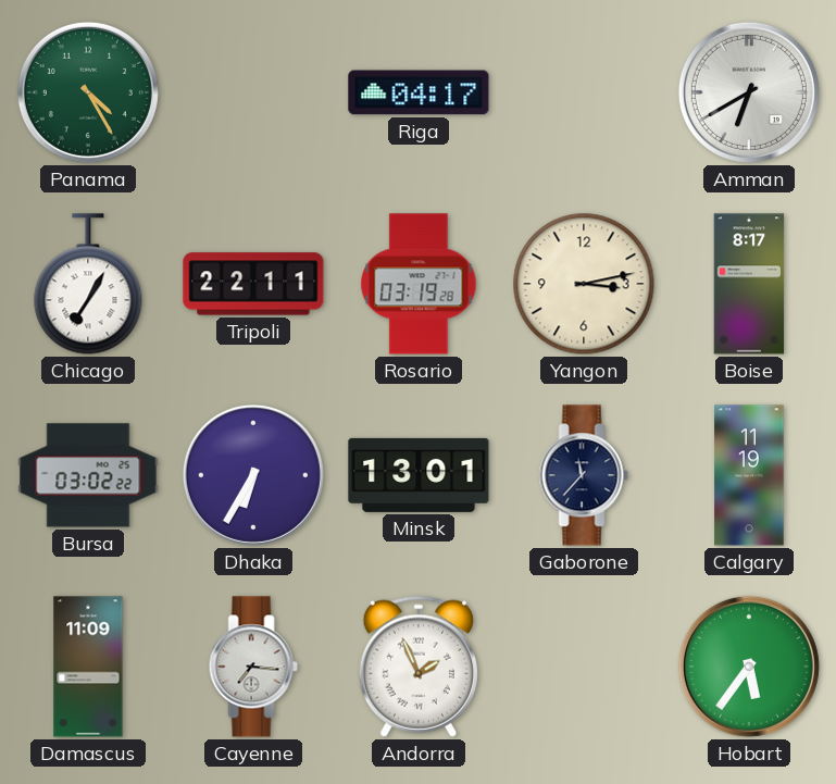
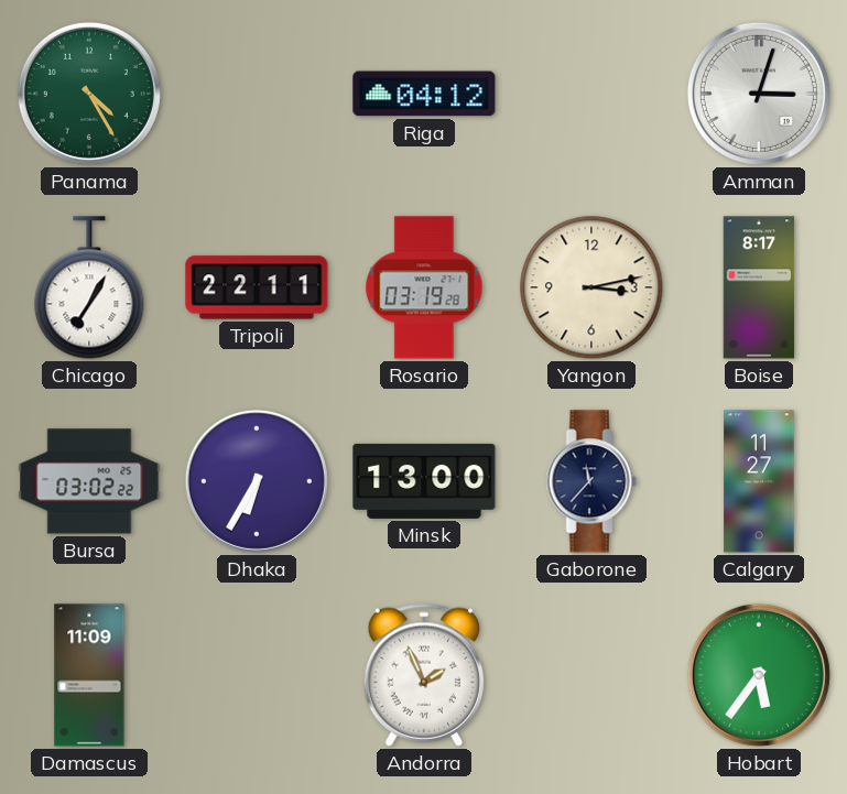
Riga: 04:17 -> 04:12 (424, 94)
Amman: 6:40 -> 3:03 (759, 94)
Minsk: 13:01 -> 13:00 (424, 481)
Calgary: 11:19 -> 11:27 (759, 481)
Cayenne: 7:16 -> none (253, 667)
